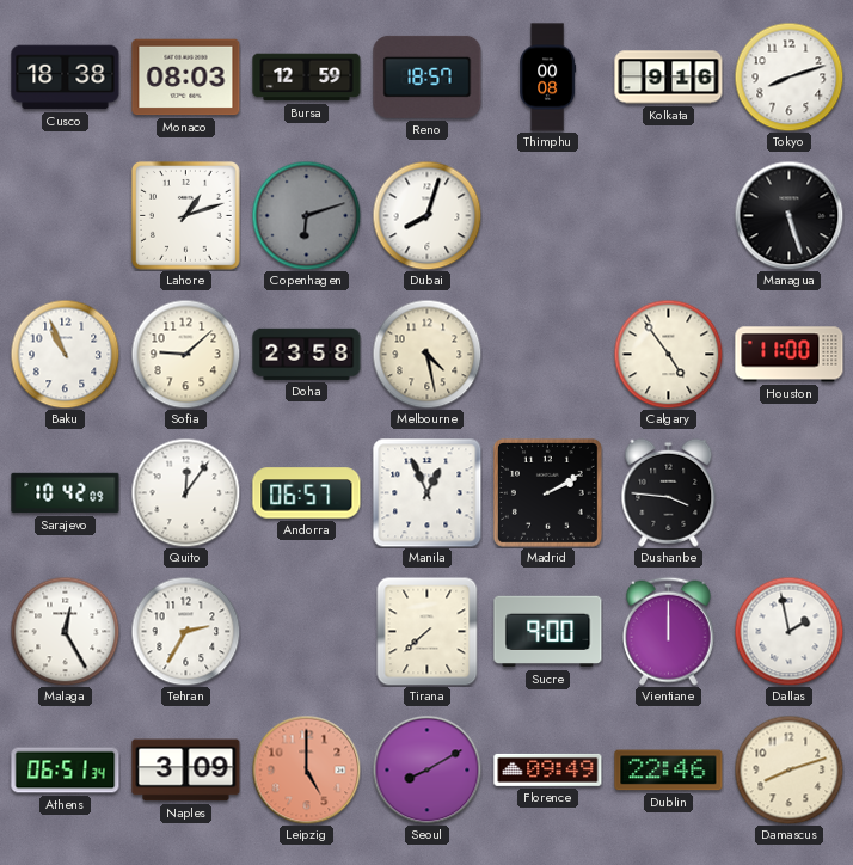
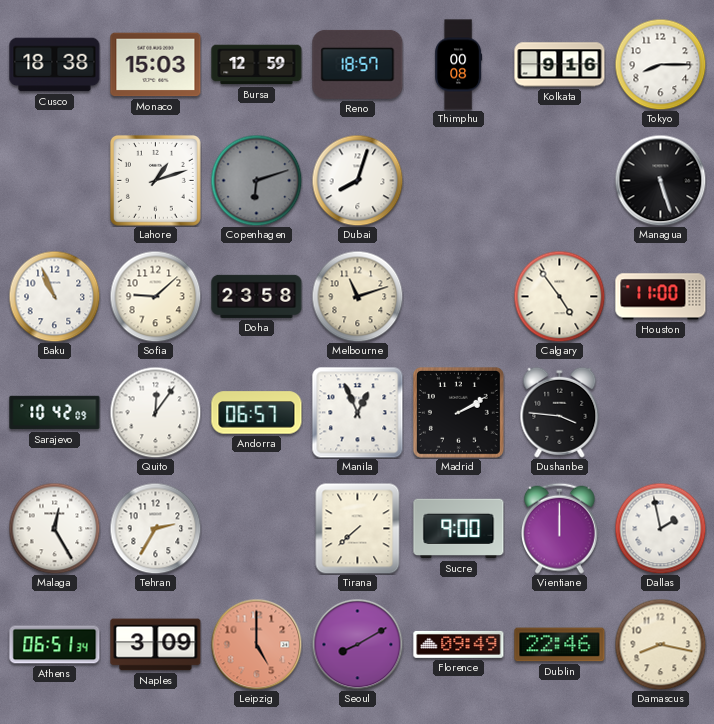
Monaco: 08:03 -> 15:03 (156, 65)
Tokyo: 8:12 -> 8:15 (660, 64)
Melbourne: 4:28 -> 11:12 (357, 296)
Damascus: 8:12 -> 8:17 (660, 644)
